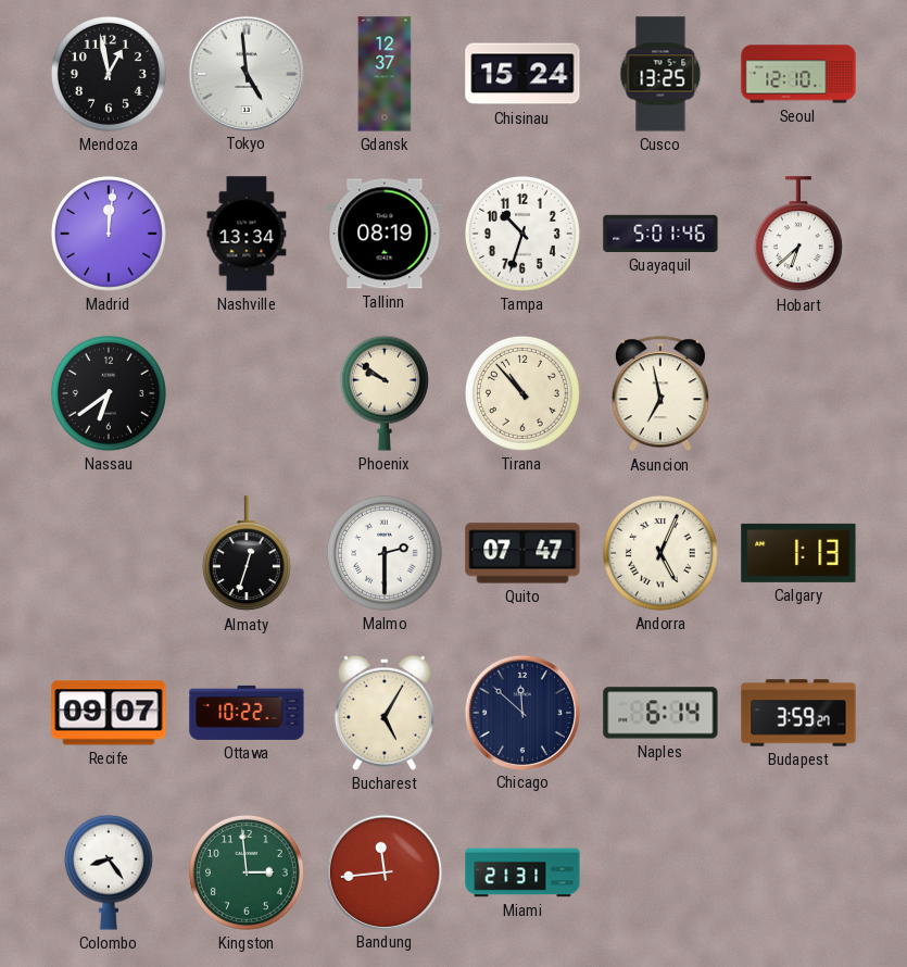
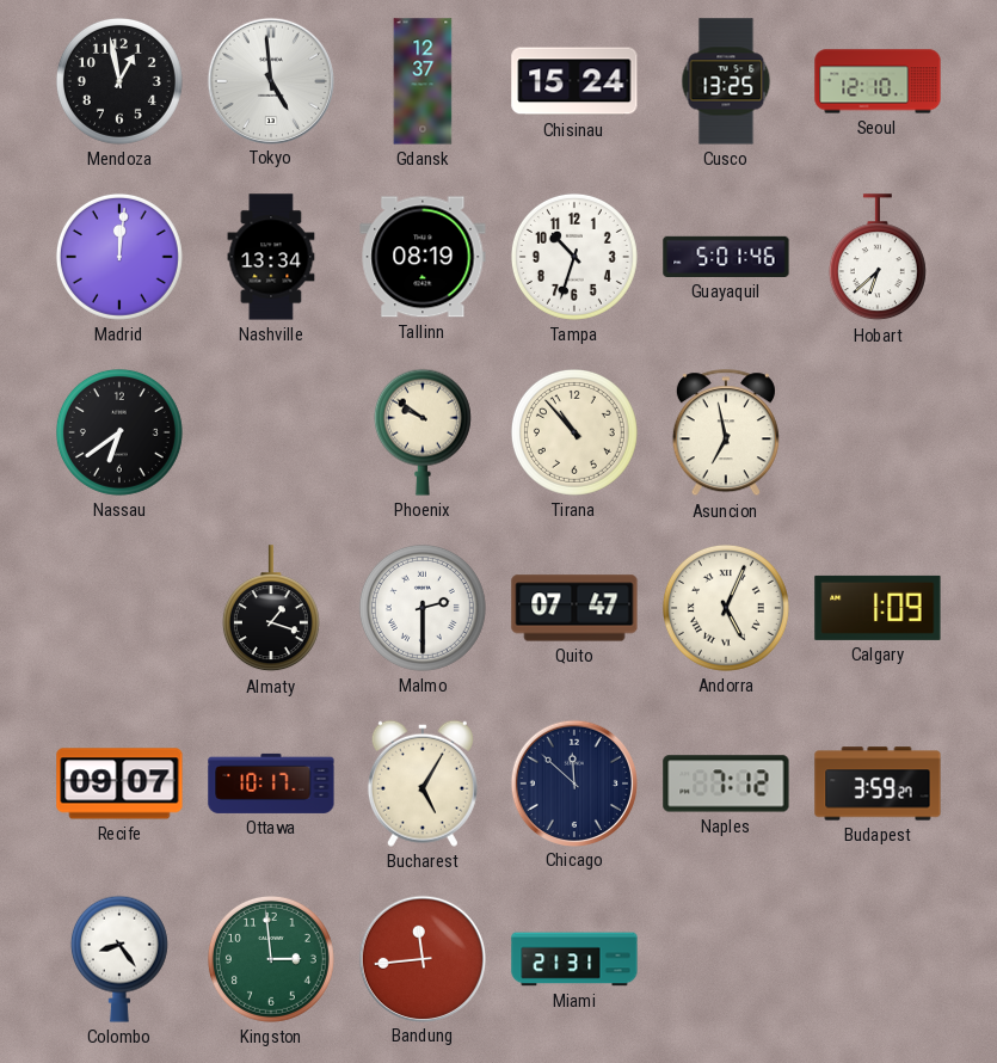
Almaty: 12:33 -> 1:18 (271, 609)
Calgary: 1:13 -> 1:09 (878, 608)
Ottawa: 10:22 -> 10:17 (271, 784)
Naples: 6:14 -> 7:12 (726, 784)
